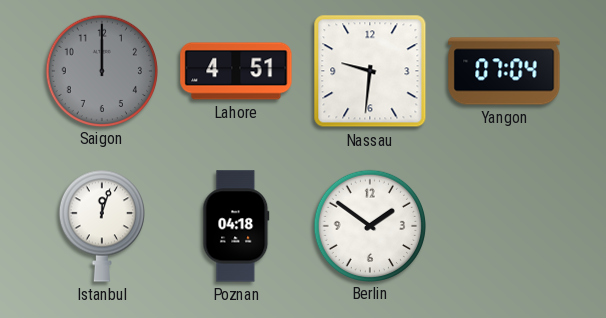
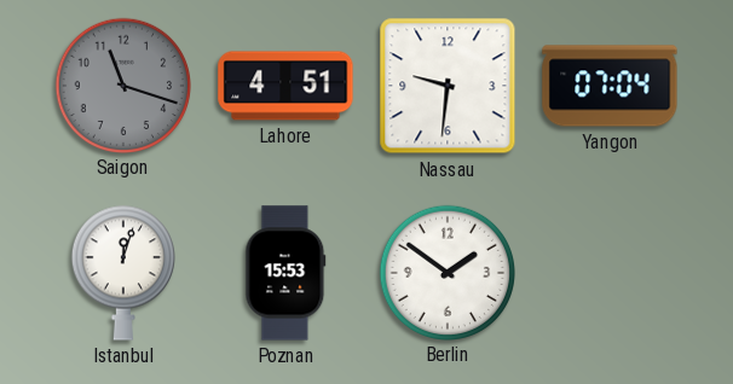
Saigon: 12:00 -> 11:18 (122, 85)
Poznan: 04:18 -> 15:53 (285, 273)
